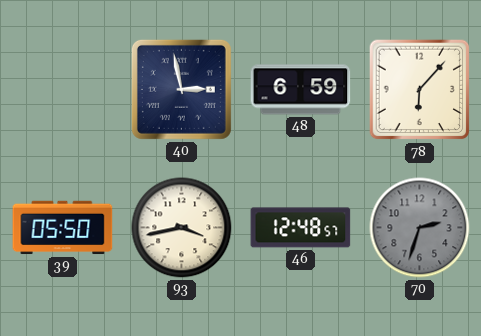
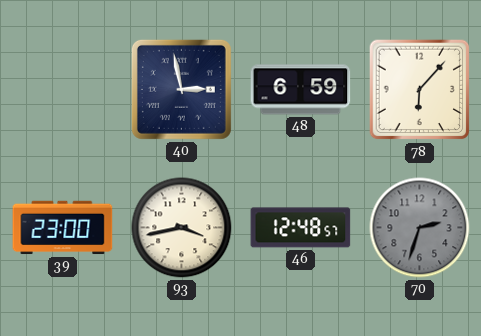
39: 05:50 -> 23:00 (63, 228)
